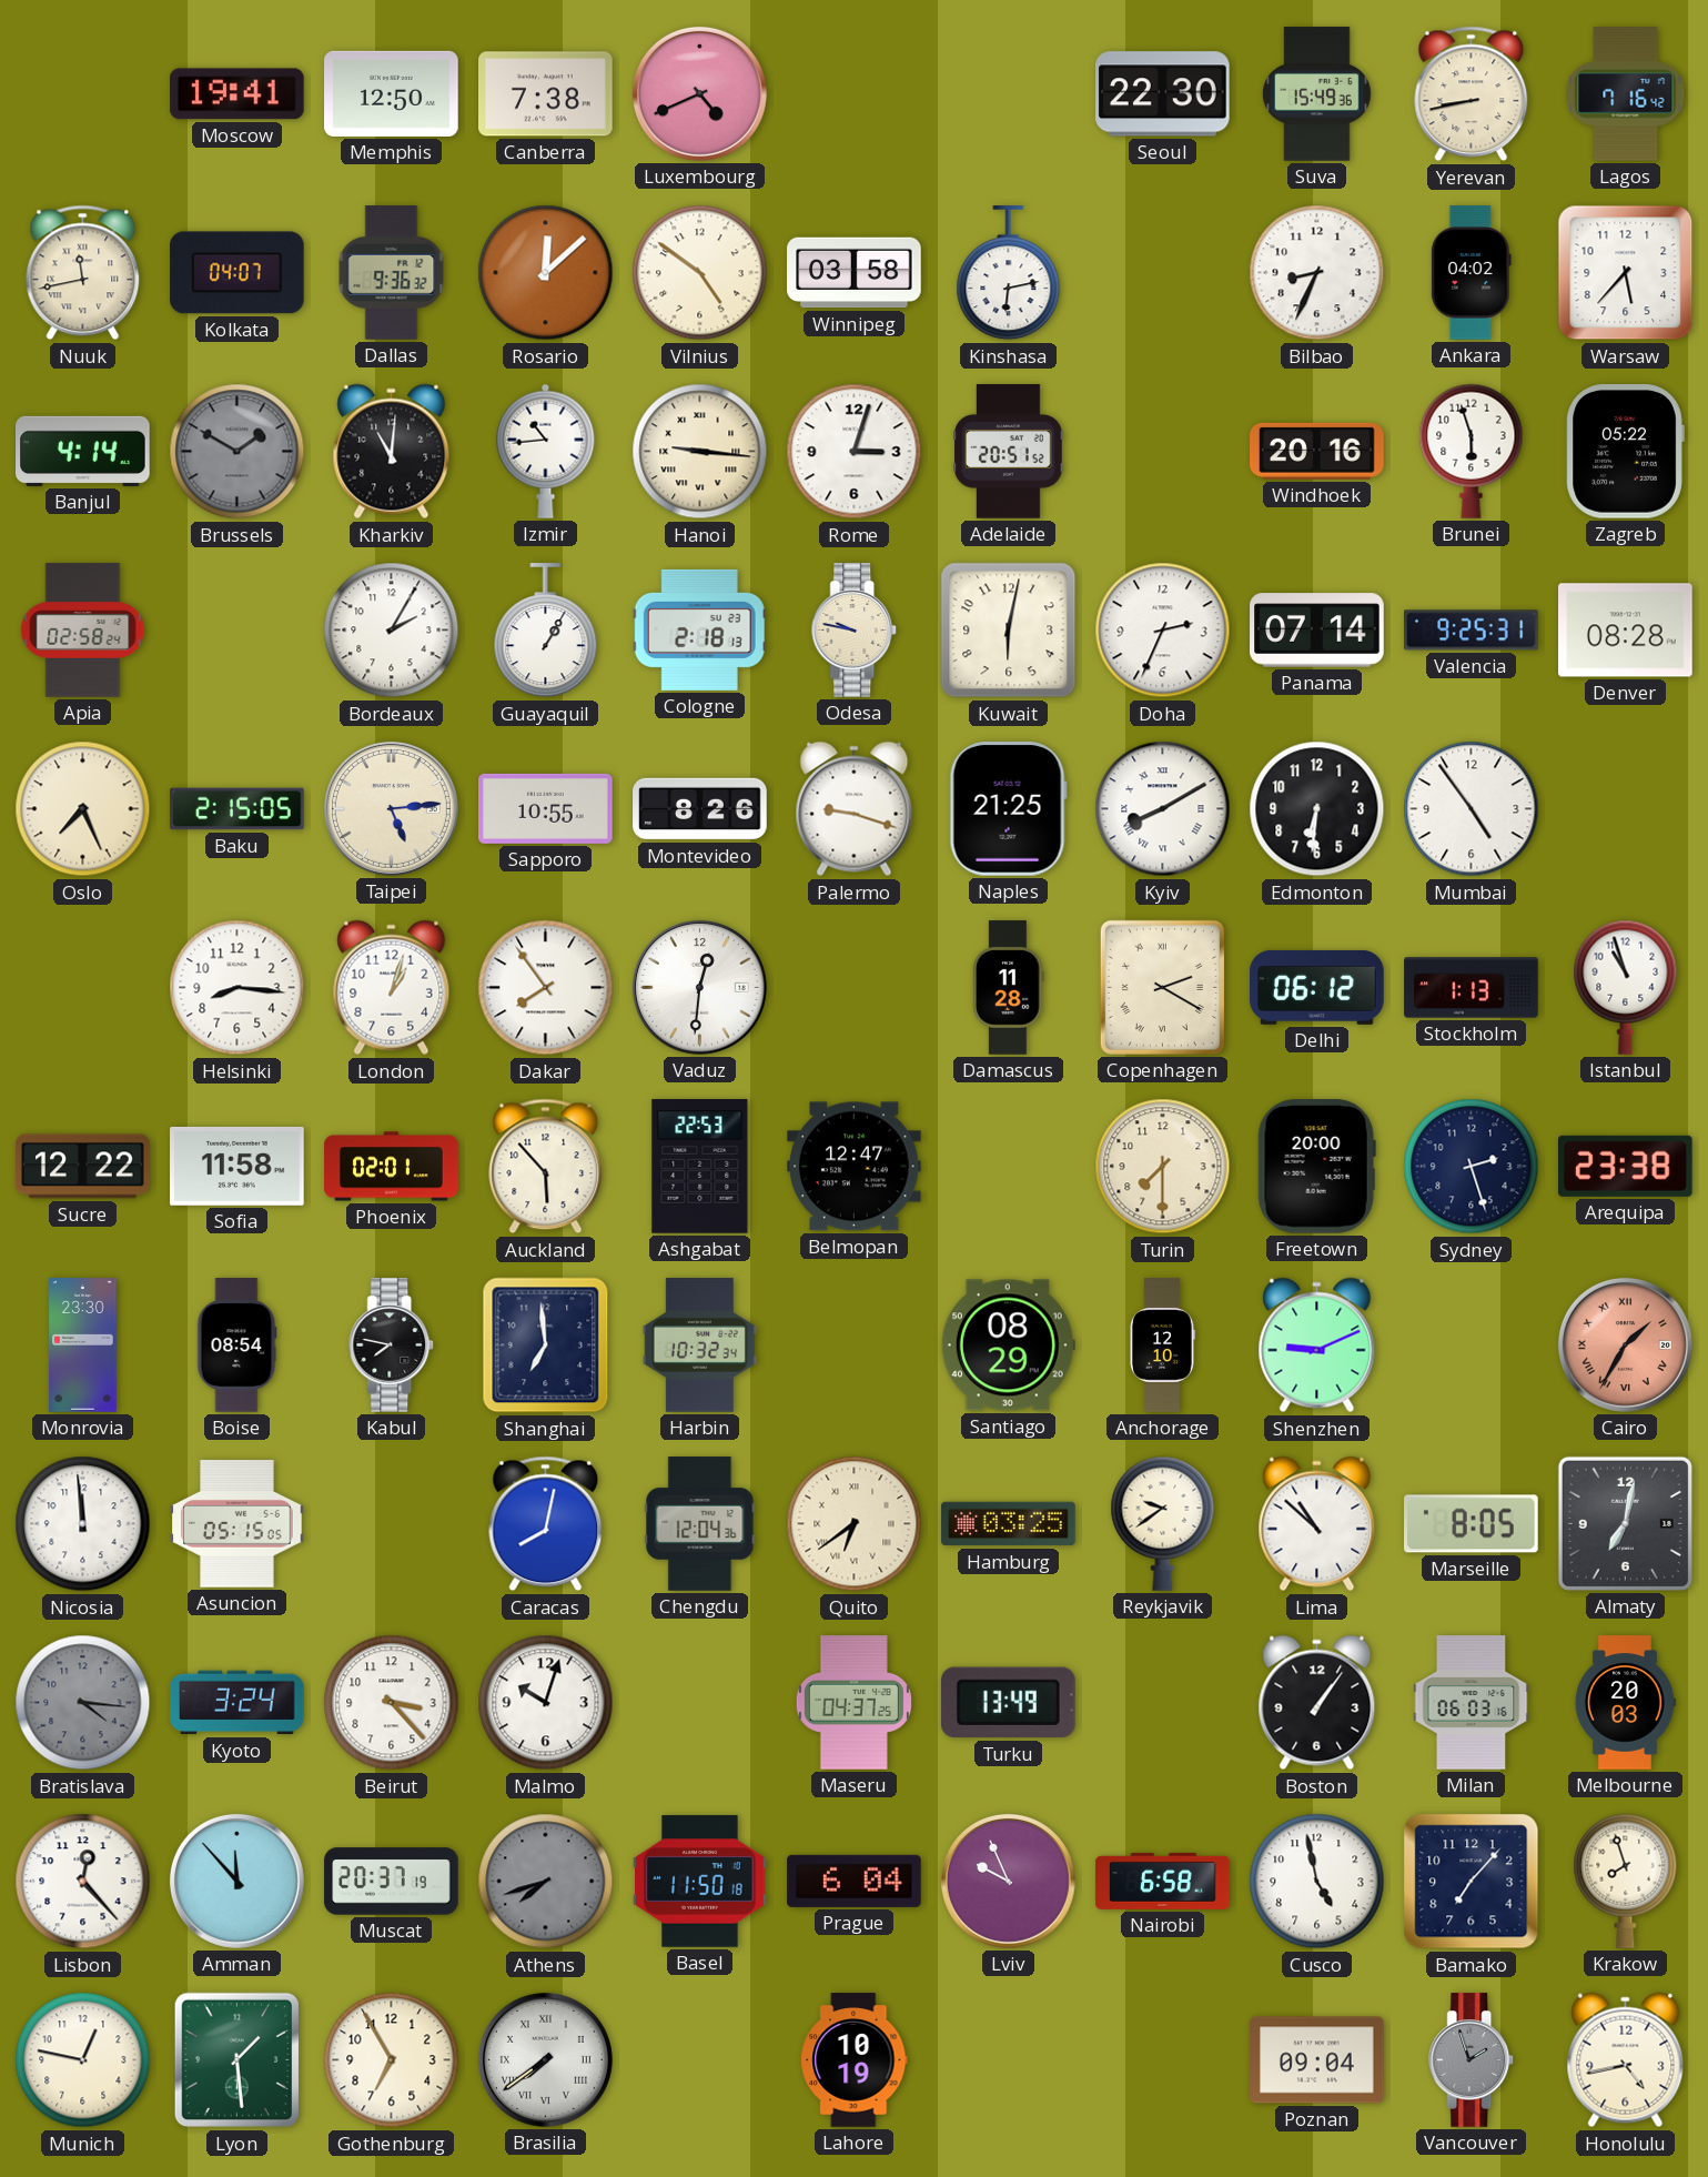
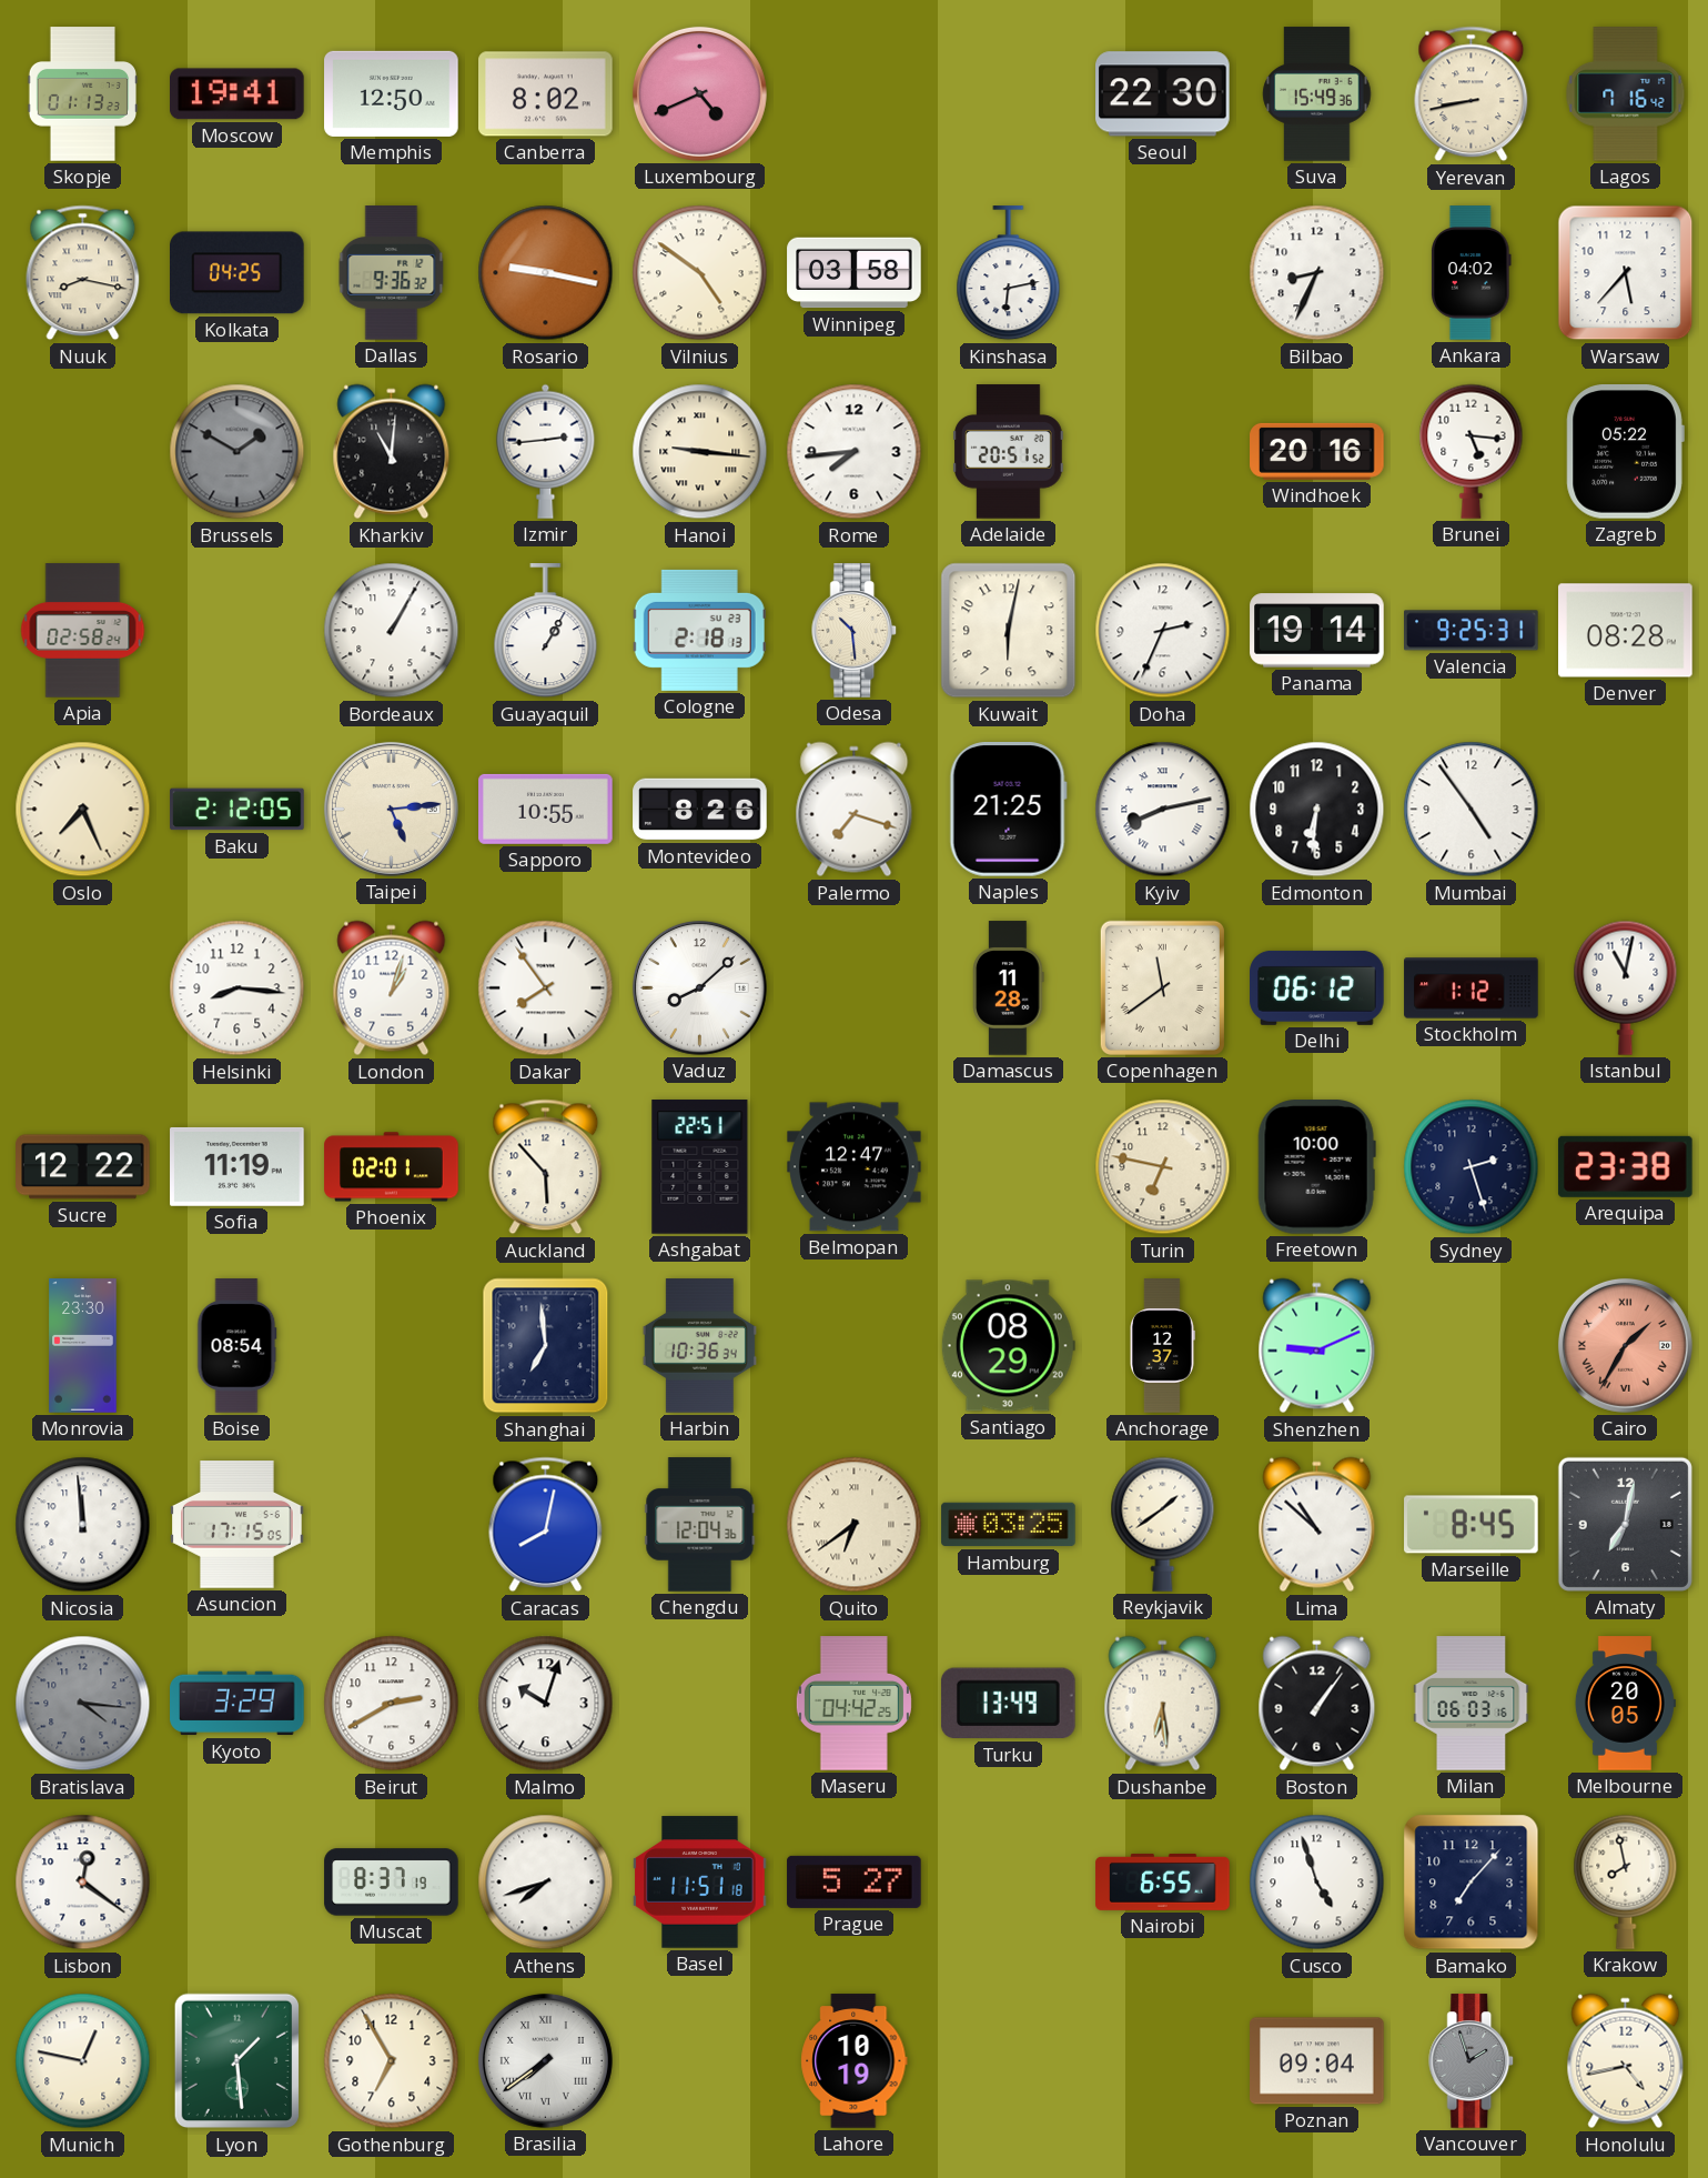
Skopje: none -> 01:13 (82, 94)
Canberra: 7:38 -> 8:02 (546, 94)
Nuuk: 11:43 -> 8:17 (83, 273)
Kolkata: 04:07 -> 04:25 (237, 273)
Rosario: 12:08 -> 9:17 (546, 273)
Banjul: 4:14 -> none (83, 451)
Izmir: 10:44 -> 2:44 (546, 451)
Rome: 3:03 -> 7:44 (855, 452)
Brunei: 5:57 -> 5:16 (1472, 451)
Bordeaux: 2:05 -> 1:05 (392, 631)
Odesa: 9:47 -> 10:29 (855, 631)
Panama: 07:14 -> 19:14 (1317, 631)
Baku: 2:15 -> 2:12 (237, 810)
Palermo: 9:18 -> 7:18 (855, 810)
Kyiv: 8:10 -> 8:13 (1163, 810)
Vaduz: 12:31 -> 8:08 (699, 987)
Copenhagen: 2:20 -> 11:39 (1162, 987)
Stockholm: 1:13 -> 1:12 (1472, 988)
Istanbul: 10:57 -> 11:02 (1626, 987)
Sofia: 11:58 -> 11:19 (237, 1166)
Ashgabat: 22:53 -> 22:51 (700, 1167)
Turin: 7:30 -> 6:47 (1163, 1167)
Freetown: 20:00 -> 10:00 (1316, 1167)
Kabul: 7:47 -> none (392, 1345)
Harbin: 10:32 -> 10:36 (699, 1346)
Anchorage: 12:10 -> 12:37 (1163, 1346)
Asuncion: 05:15 -> 17:15 (237, 1525)
Reykjavik: 9:39 -> 1:39 (1163, 1524)
Marseille: 8:05 -> 8:45 (1472, 1525)
Kyoto: 3:24 -> 3:29 (237, 1704)
Beirut: 3:23 -> 2:40 (392, 1704)
Maseru: 04:37 -> 04:42 (853, 1704)
Dushanbe: none -> 6:29 (1163, 1704)
Melbourne: 20:03 -> 20:05 (1625, 1704)
Lisbon: 12:23 -> 12:21 (83, 1883)
Amman: 11:53 -> none (236, 1881)
Muscat: 20:37 -> 8:37 (392, 1883)
Athens dial: grey -> white (546, 1883)
Basel: 11:50 -> 11:51 (700, 1883)
Prague: 6:04 -> 5:27 (855, 1881)
Lviv: 9:56 -> none (1008, 1881)
Nairobi: 6:58 -> 6:55 (1163, 1881)
Cusco: 4:58 -> 4:57 (1317, 1883)
Krakow: 7:57 -> 7:58 (1626, 1881)
